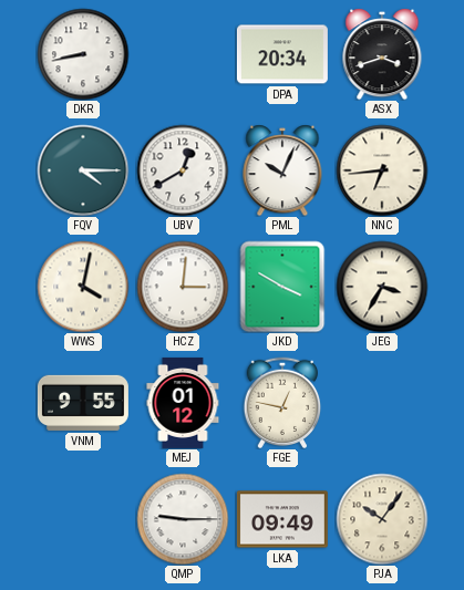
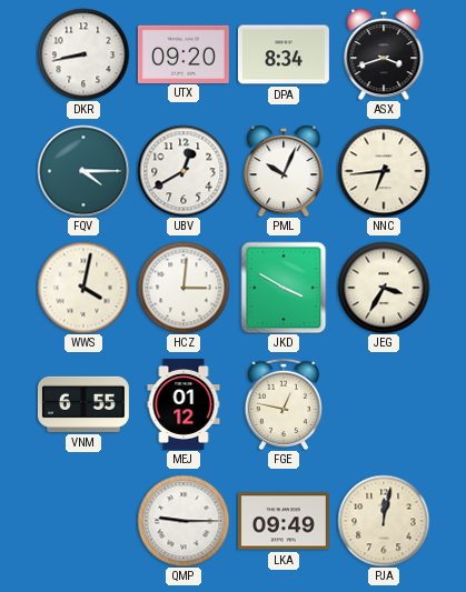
UTX: none -> 09:20 (184, 53)
DPA: 20:34 -> 8:34 (284, 54)
VNM: 9:55 -> 6:55 (83, 404)
PJA: 10:06 -> 12:02 (384, 521)
